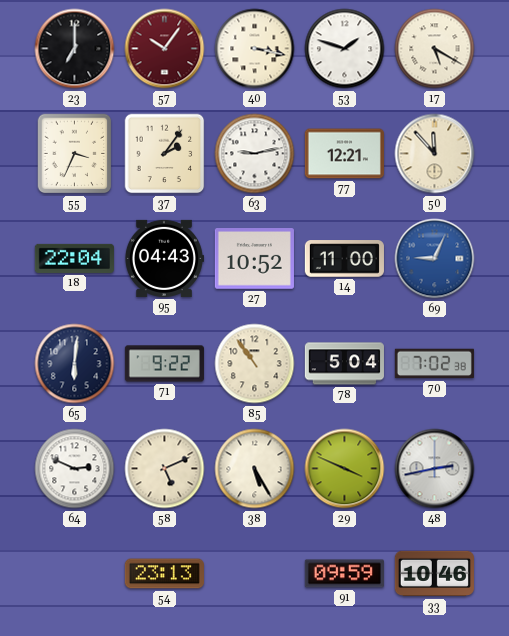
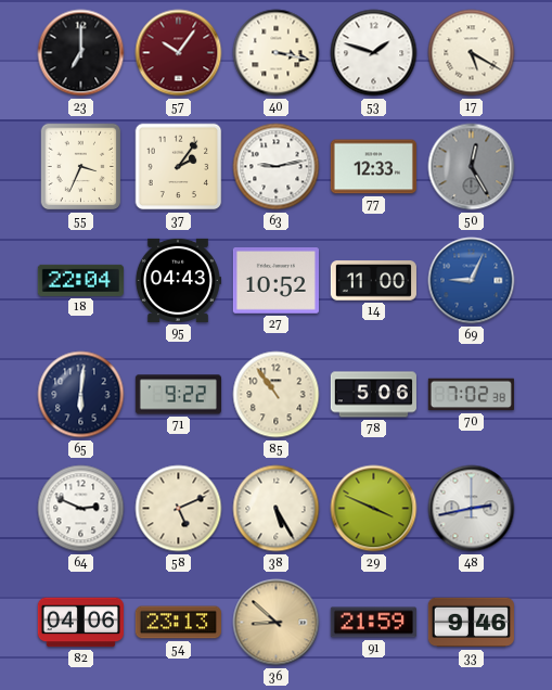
77: 12:21 -> 12:33 (373, 167)
50: 11:53 -> 12:25 (472, 167)
50 dial: cream -> grey (472, 167)
78: 5:04 -> 5:06 (373, 395)
82: none -> 04:06 (80, 623)
36: none -> 8:52 (277, 623)
91: 09:59 -> 21:59 (373, 623)
33: 10:46 -> 9:46 (471, 623)
